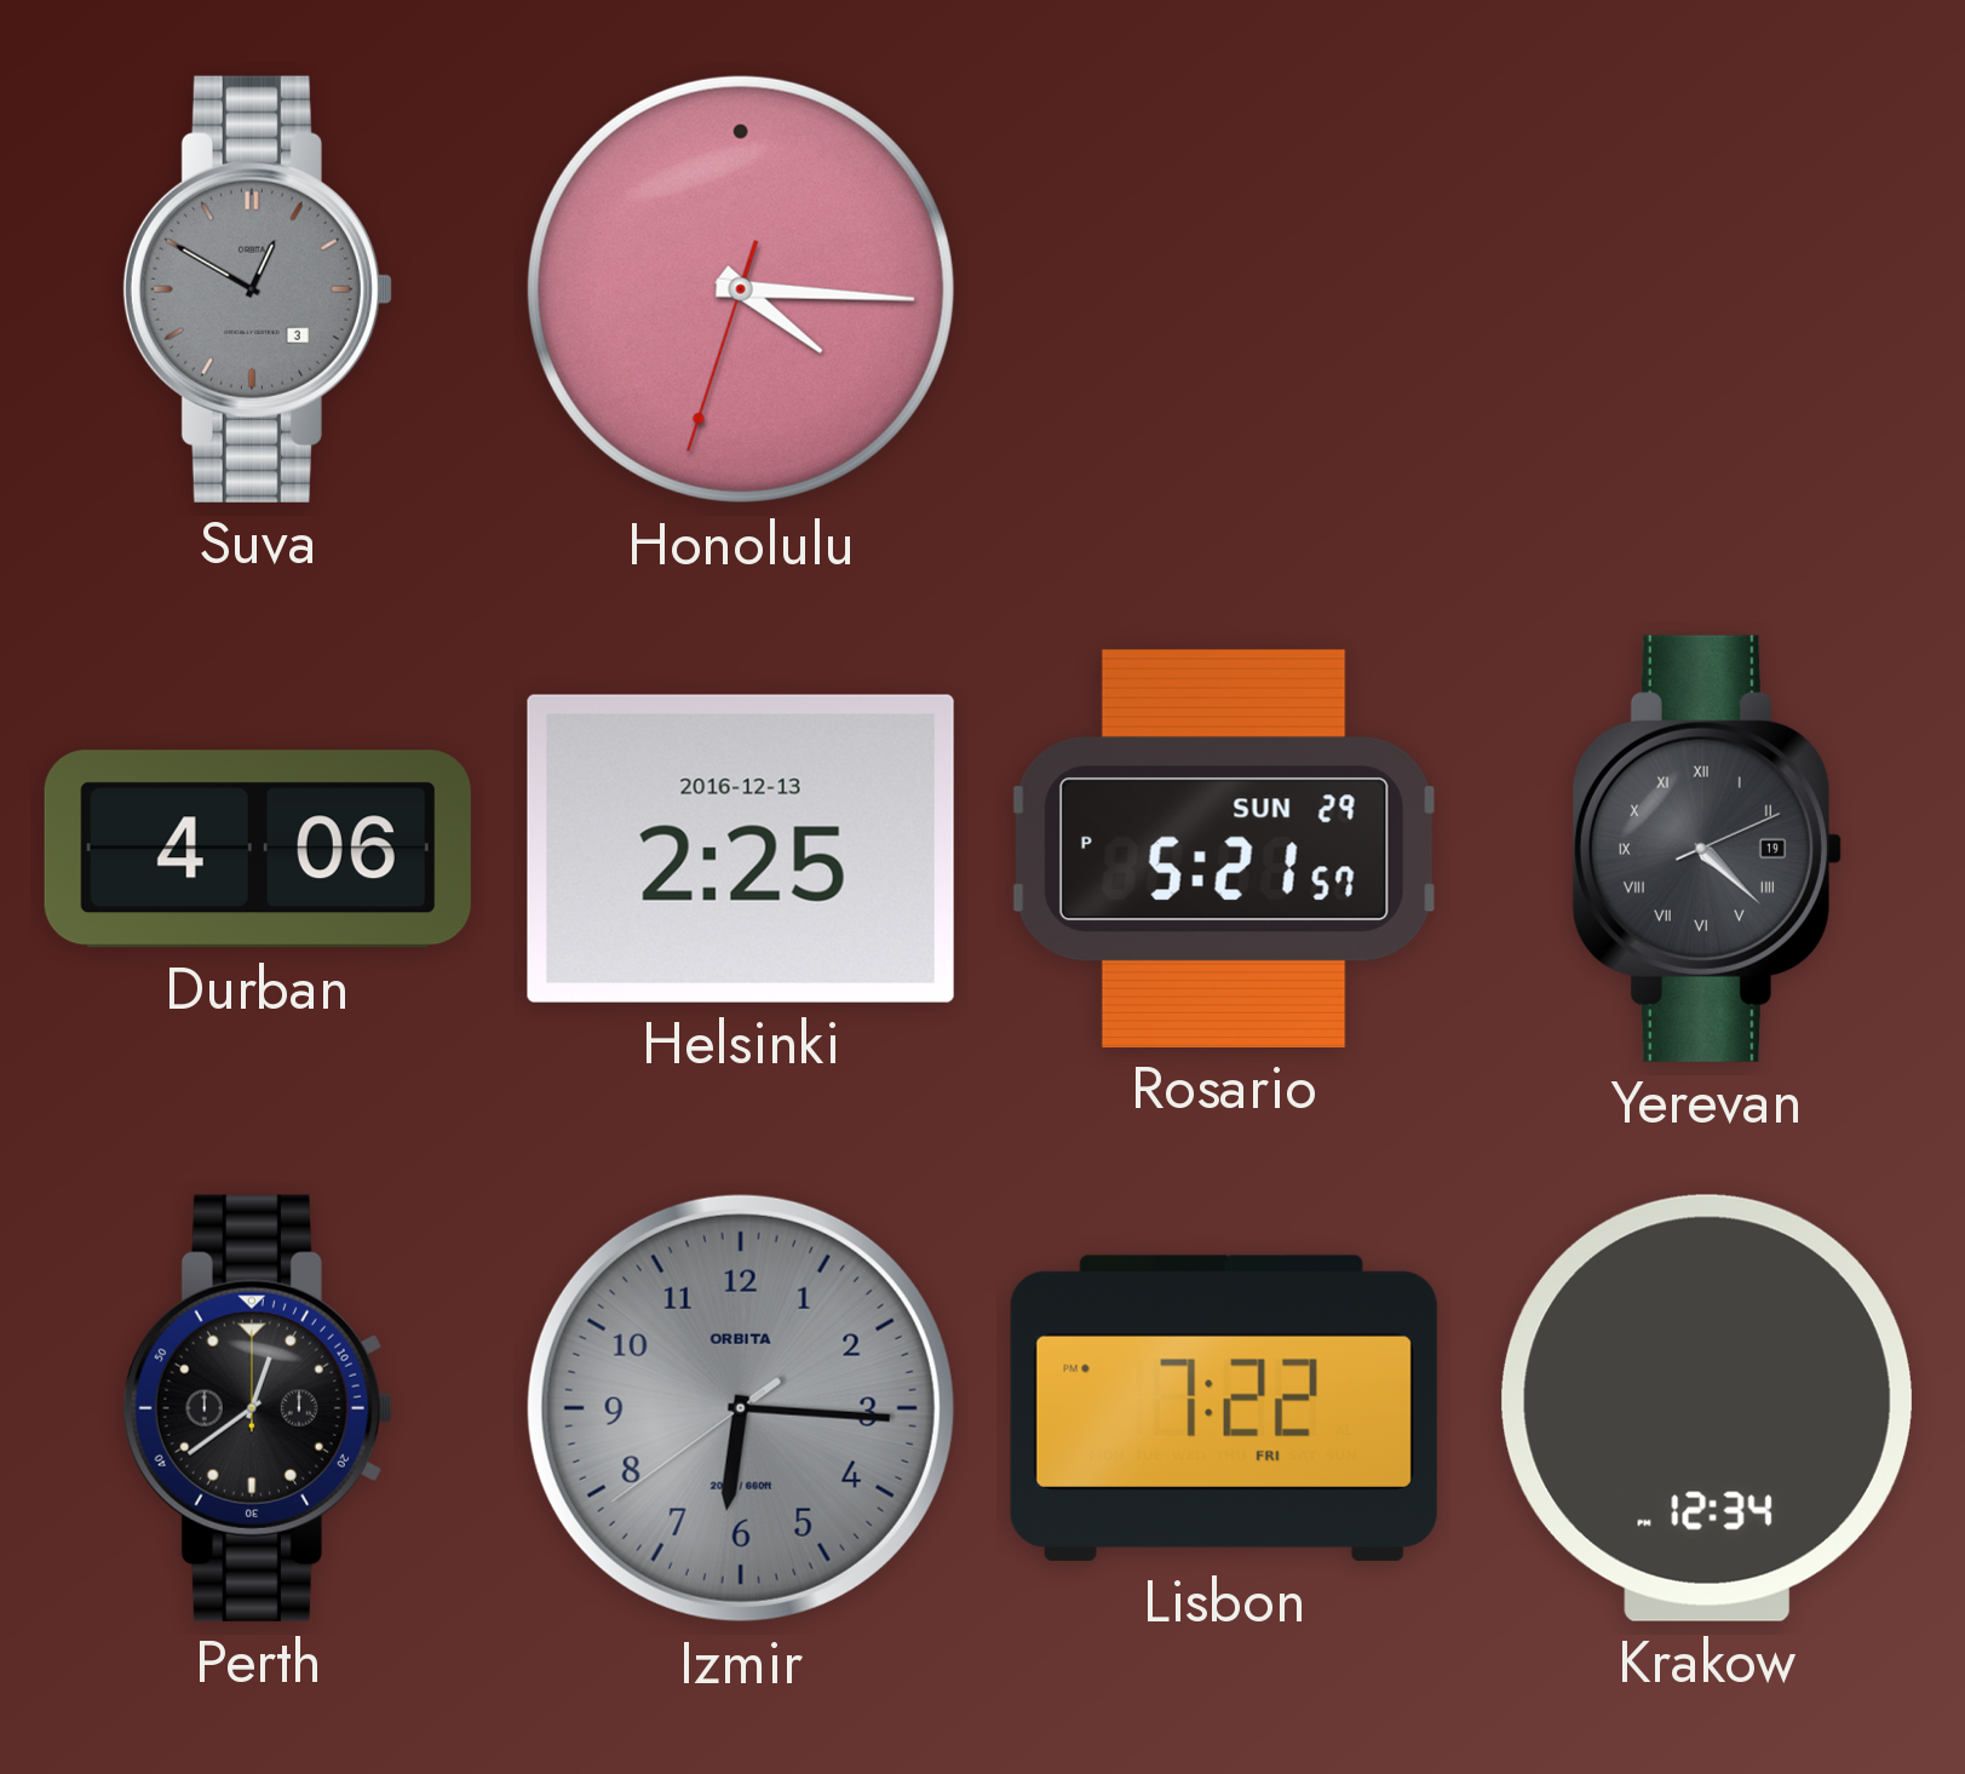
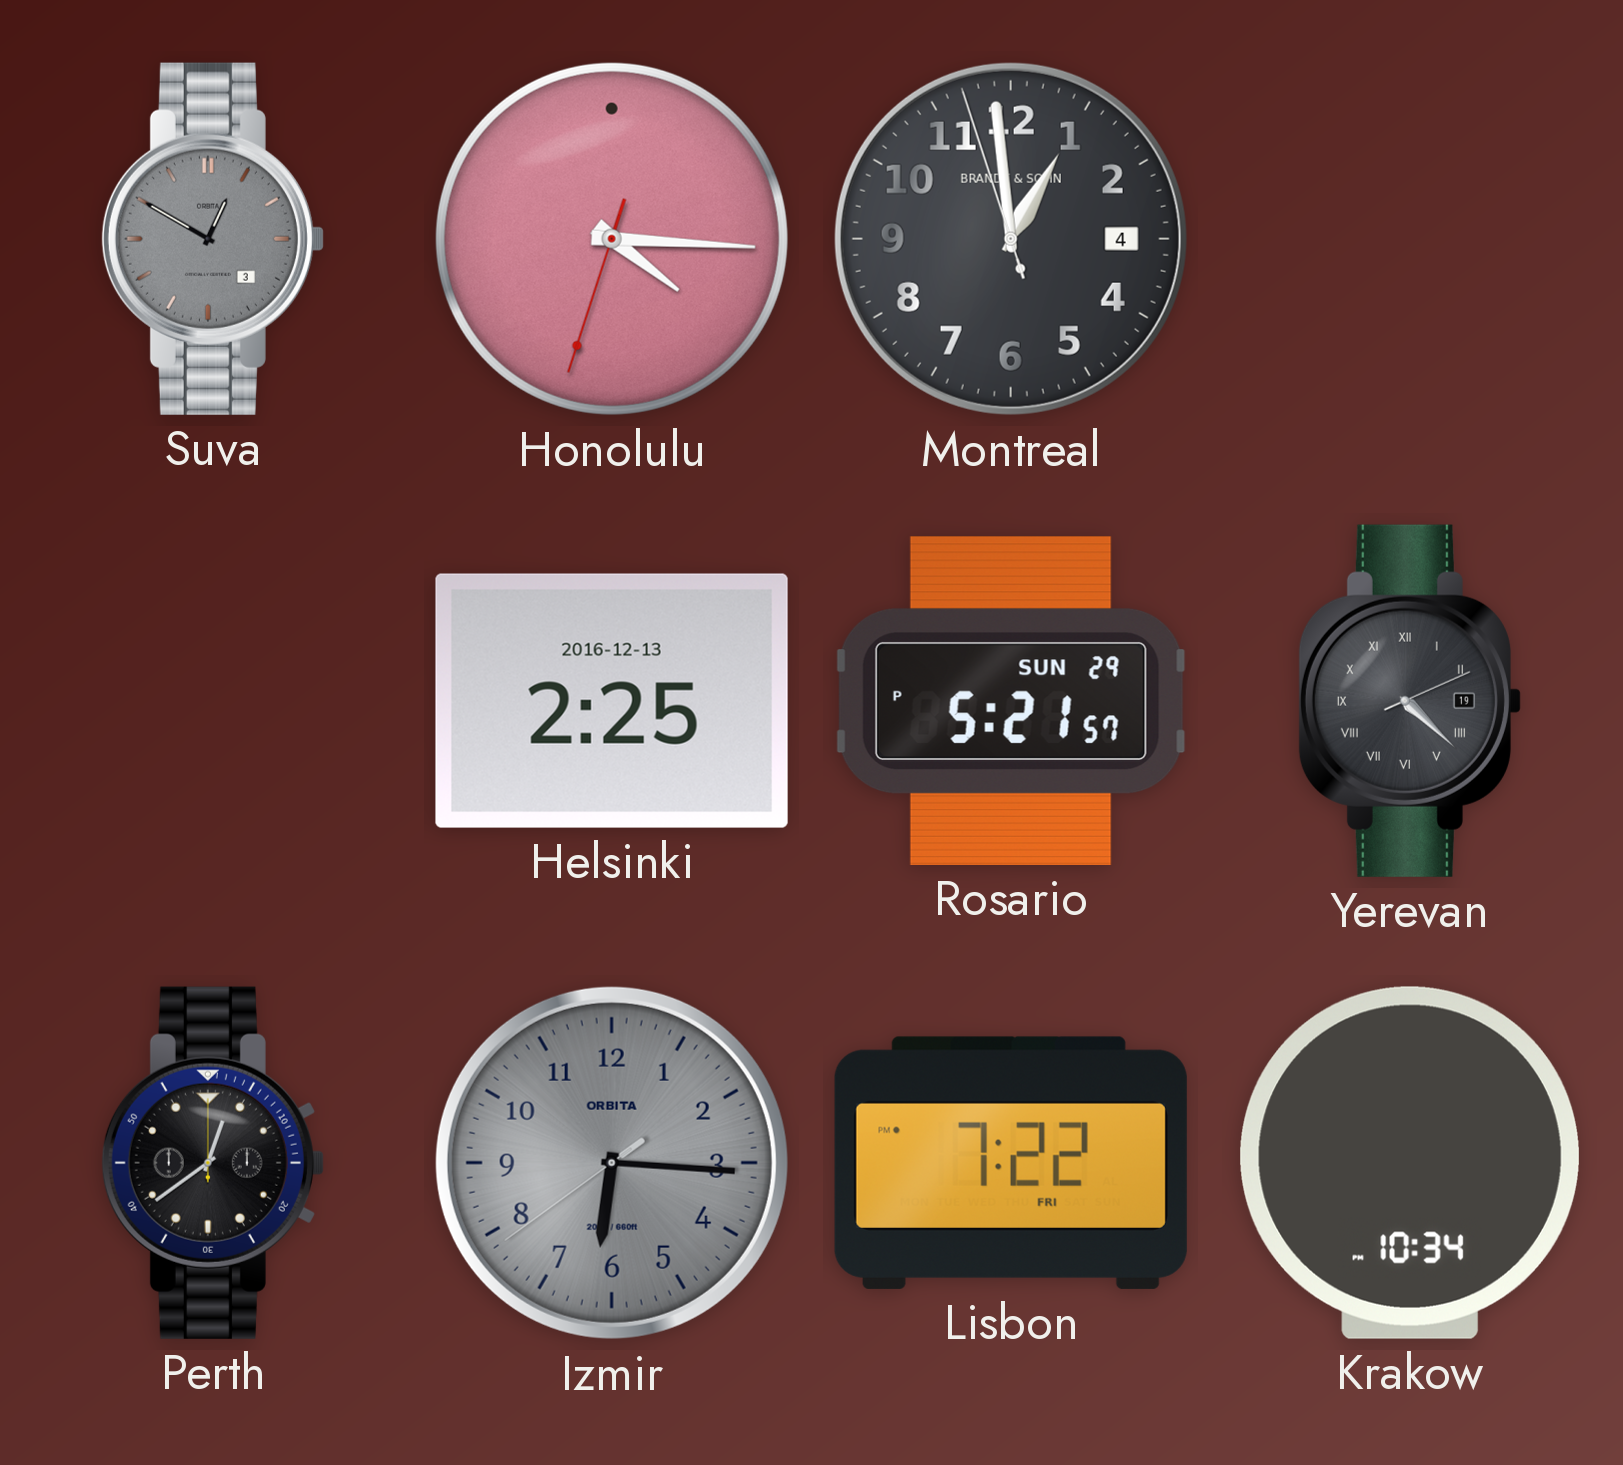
Montreal: none -> 12:58 (1011, 239)
Durban: 4:06 -> none (258, 849)
Krakow: 12:34 -> 10:34 (1410, 1163)
